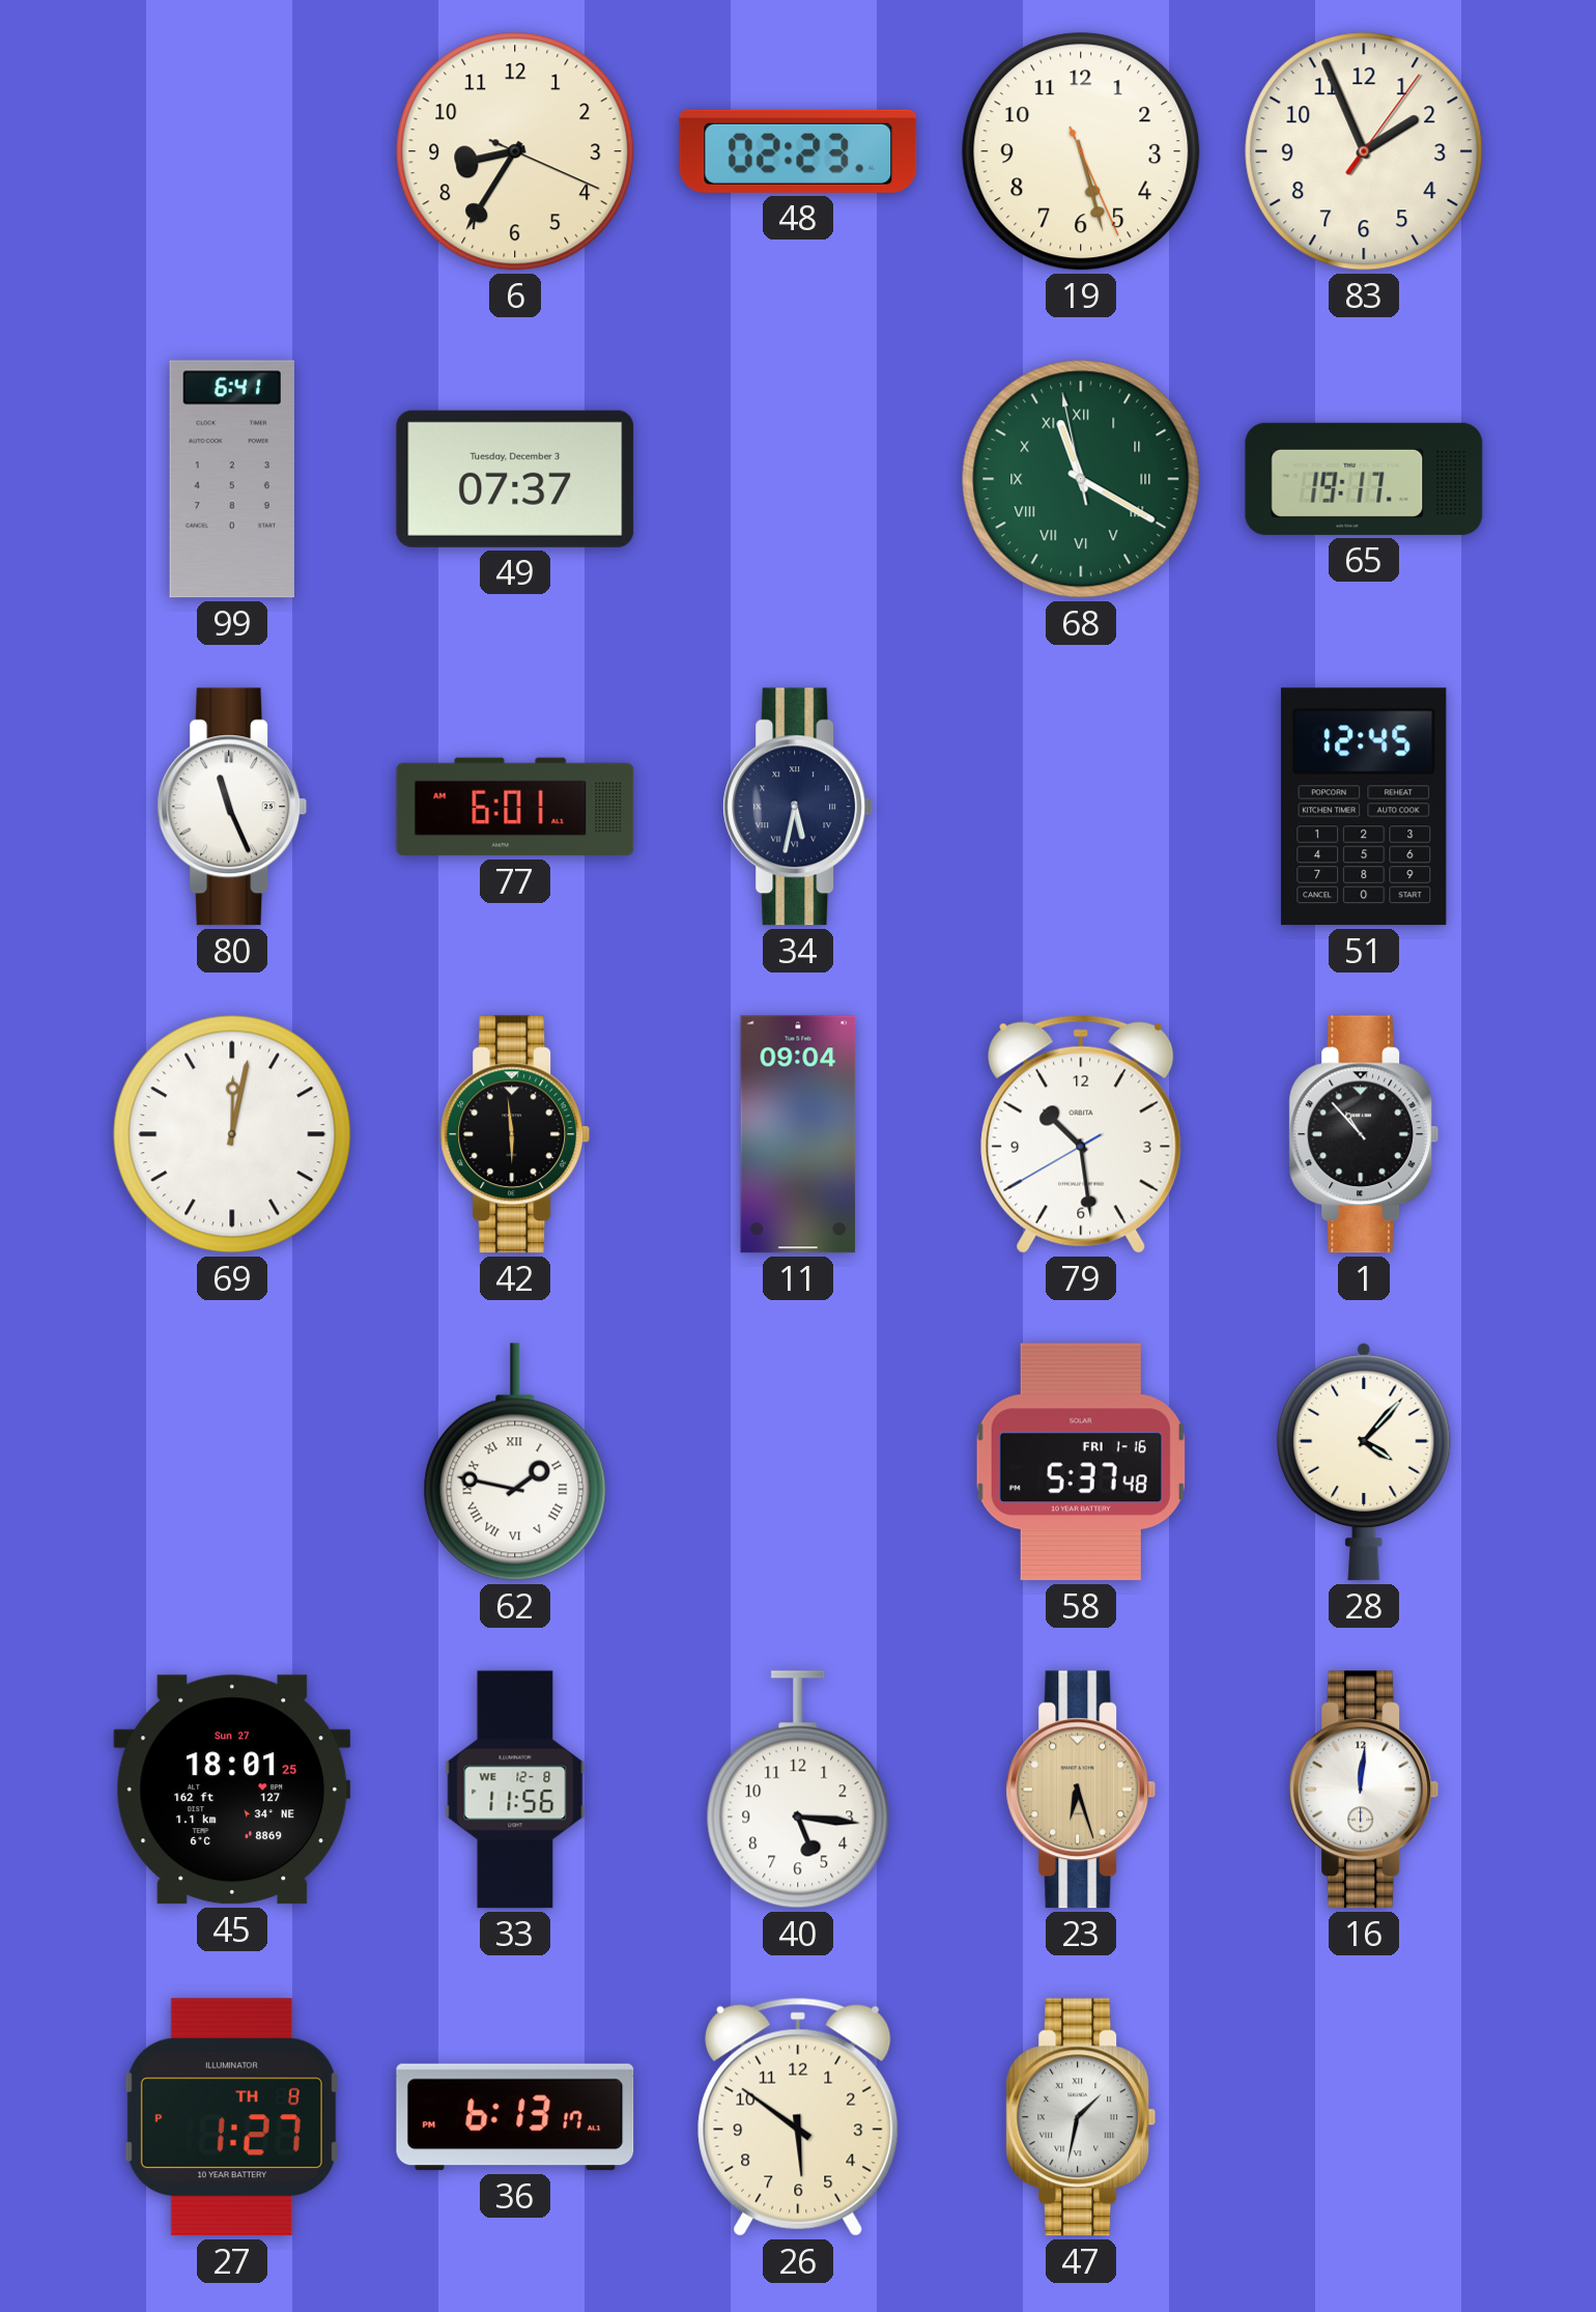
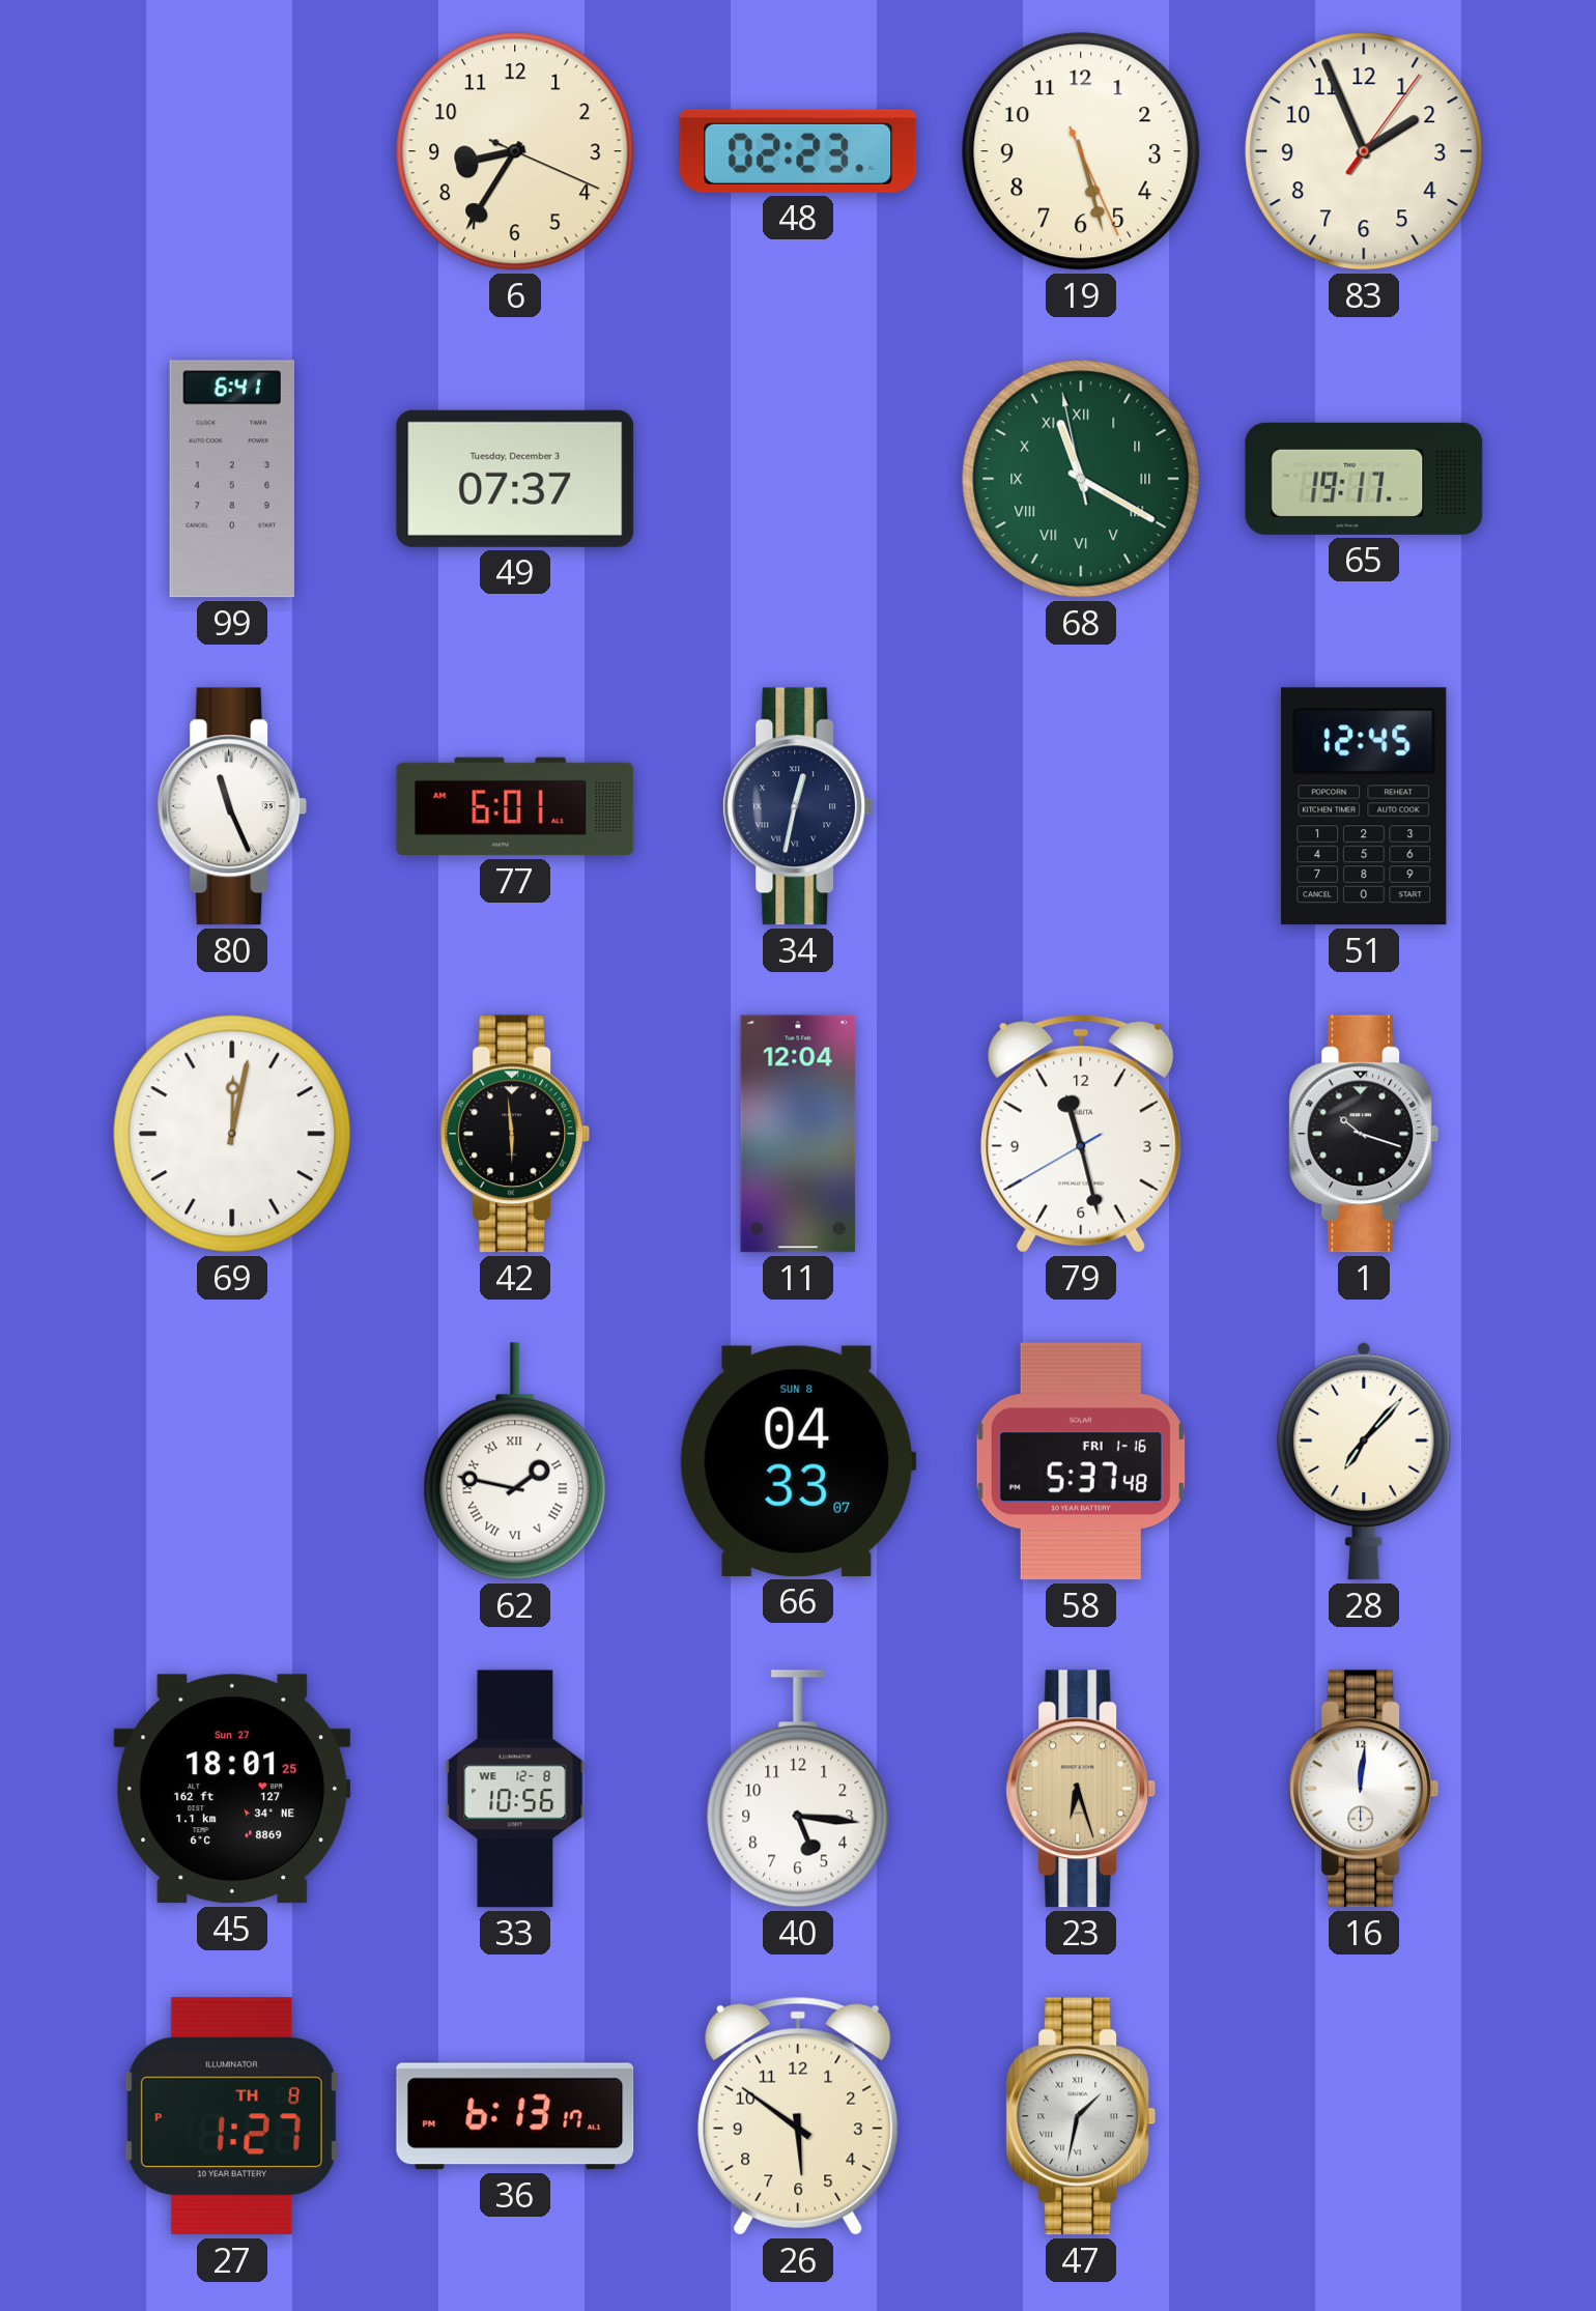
34: 5:32 -> 12:32 (798, 806)
11: 09:04 -> 12:04 (798, 1134)
79: 10:28 -> 11:27 (1081, 1134)
1: 10:53 -> 10:18 (1364, 1134)
66: none -> 04:33 (798, 1461)
28: 4:07 -> 7:07 (1364, 1461)
33: 11:56 -> 10:56 (515, 1789)
